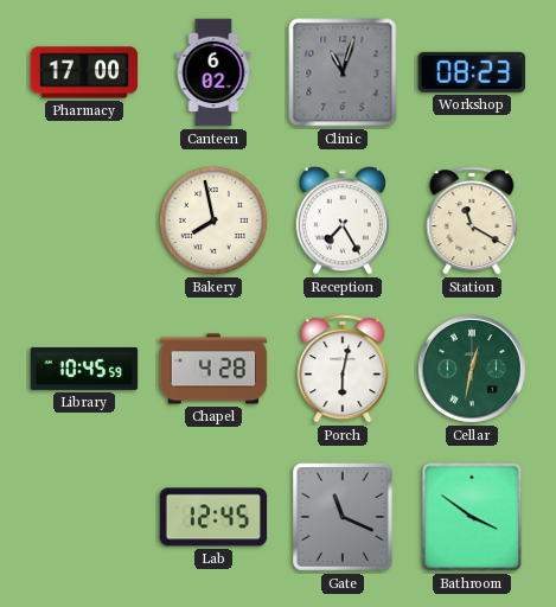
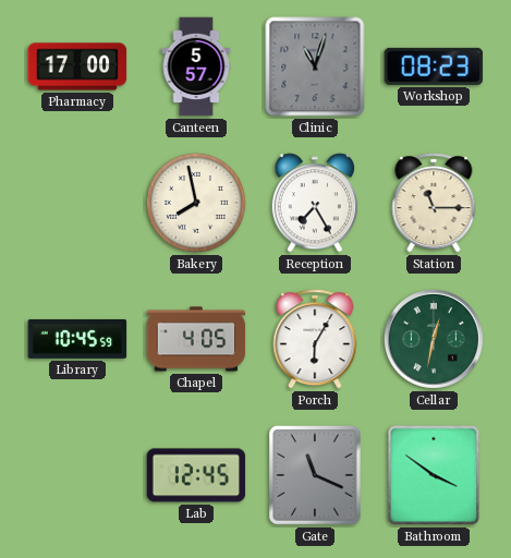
Canteen: 6:02 -> 5:57 (196, 66)
Station: 11:20 -> 11:15 (434, 203)
Chapel: 4:28 -> 4:05 (196, 339)
Porch: 6:02 -> 6:05 (315, 339)
